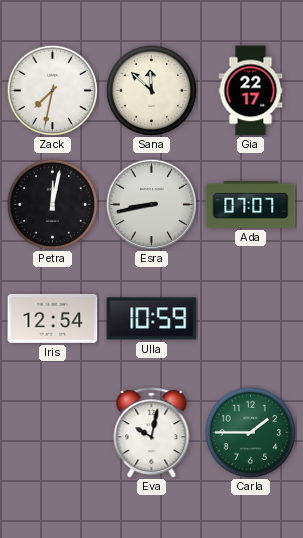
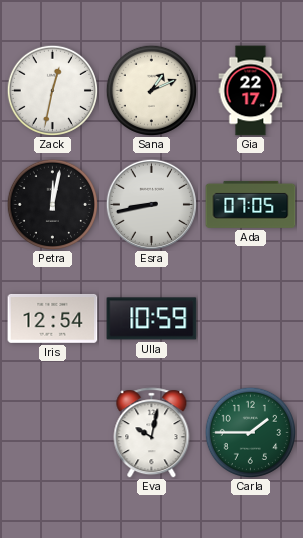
Zack: 7:32 -> 12:32 (52, 90)
Sana: 11:52 -> 1:11 (151, 90)
Ada: 07:07 -> 07:05 (251, 204)
